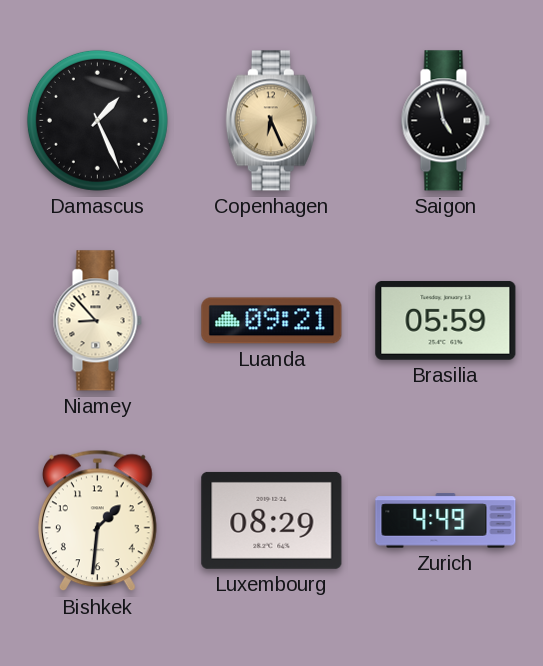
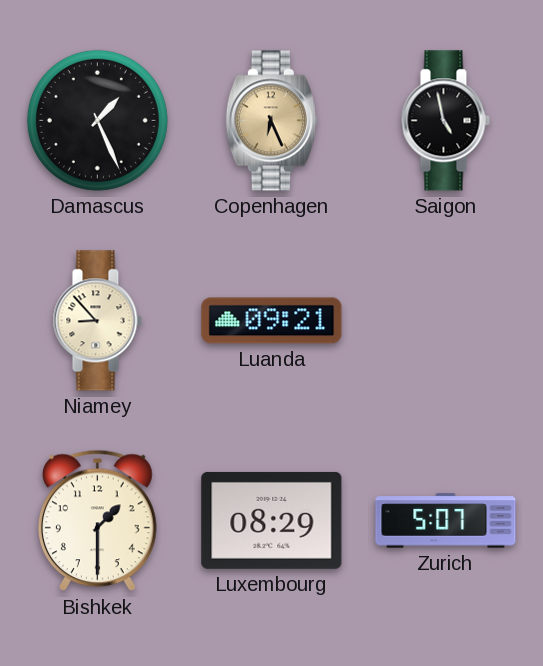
Brasilia: 05:59 -> none (446, 320)
Bishkek: 1:31 -> 1:30 (98, 521)
Zurich: 4:49 -> 5:07 (446, 521)
